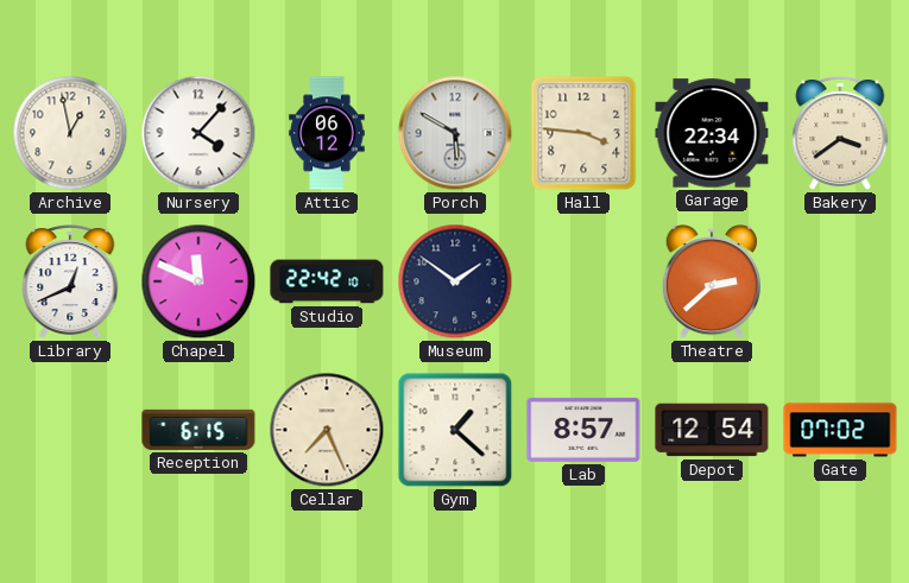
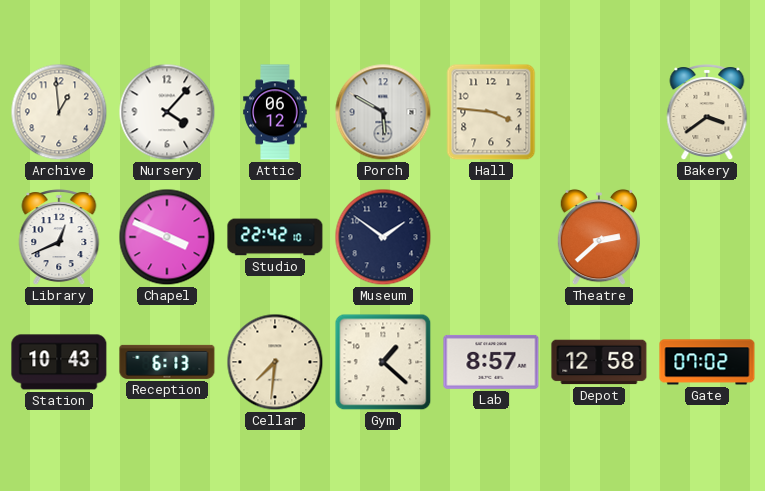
Archive: 12:58 -> 12:59 (59, 112)
Garage: 22:34 -> none (712, 133)
Chapel: 11:49 -> 3:49 (167, 237)
Station: none -> 10:43 (59, 362)
Reception: 6:15 -> 6:13 (167, 362)
Cellar: 7:26 -> 7:31 (275, 362)
Depot: 12:54 -> 12:58 (599, 362)
